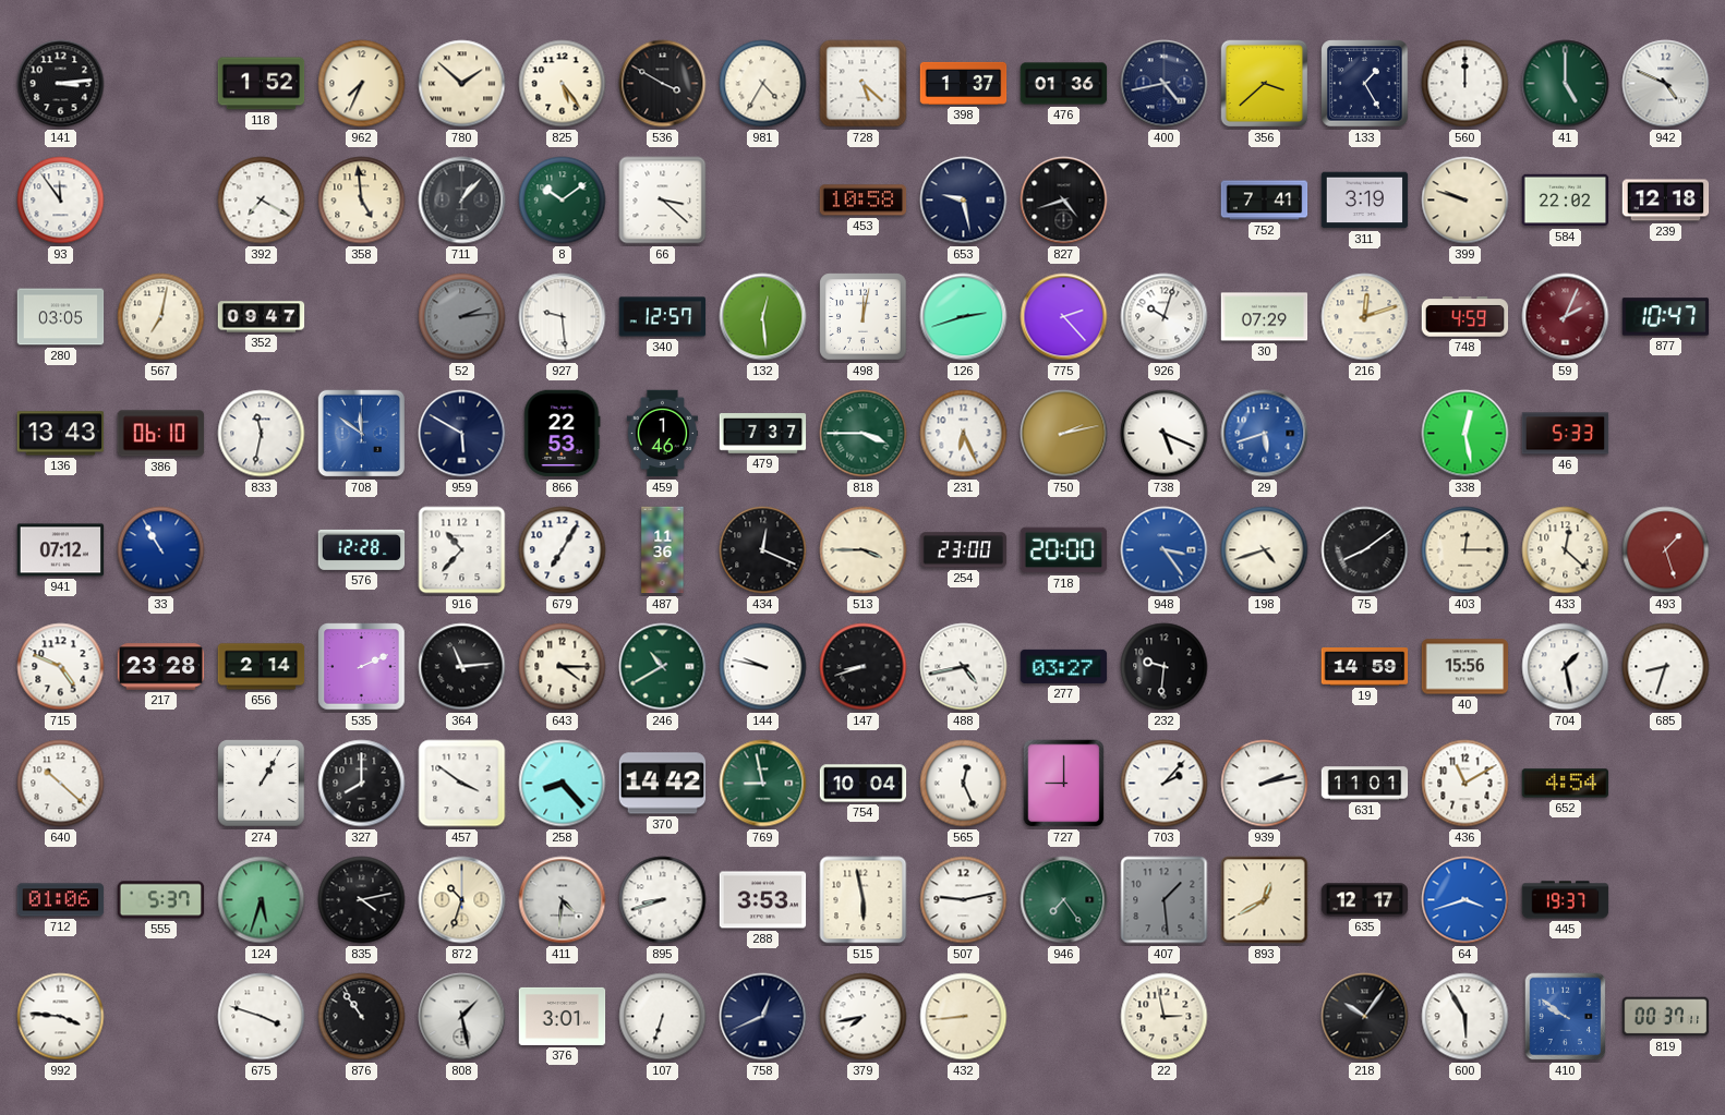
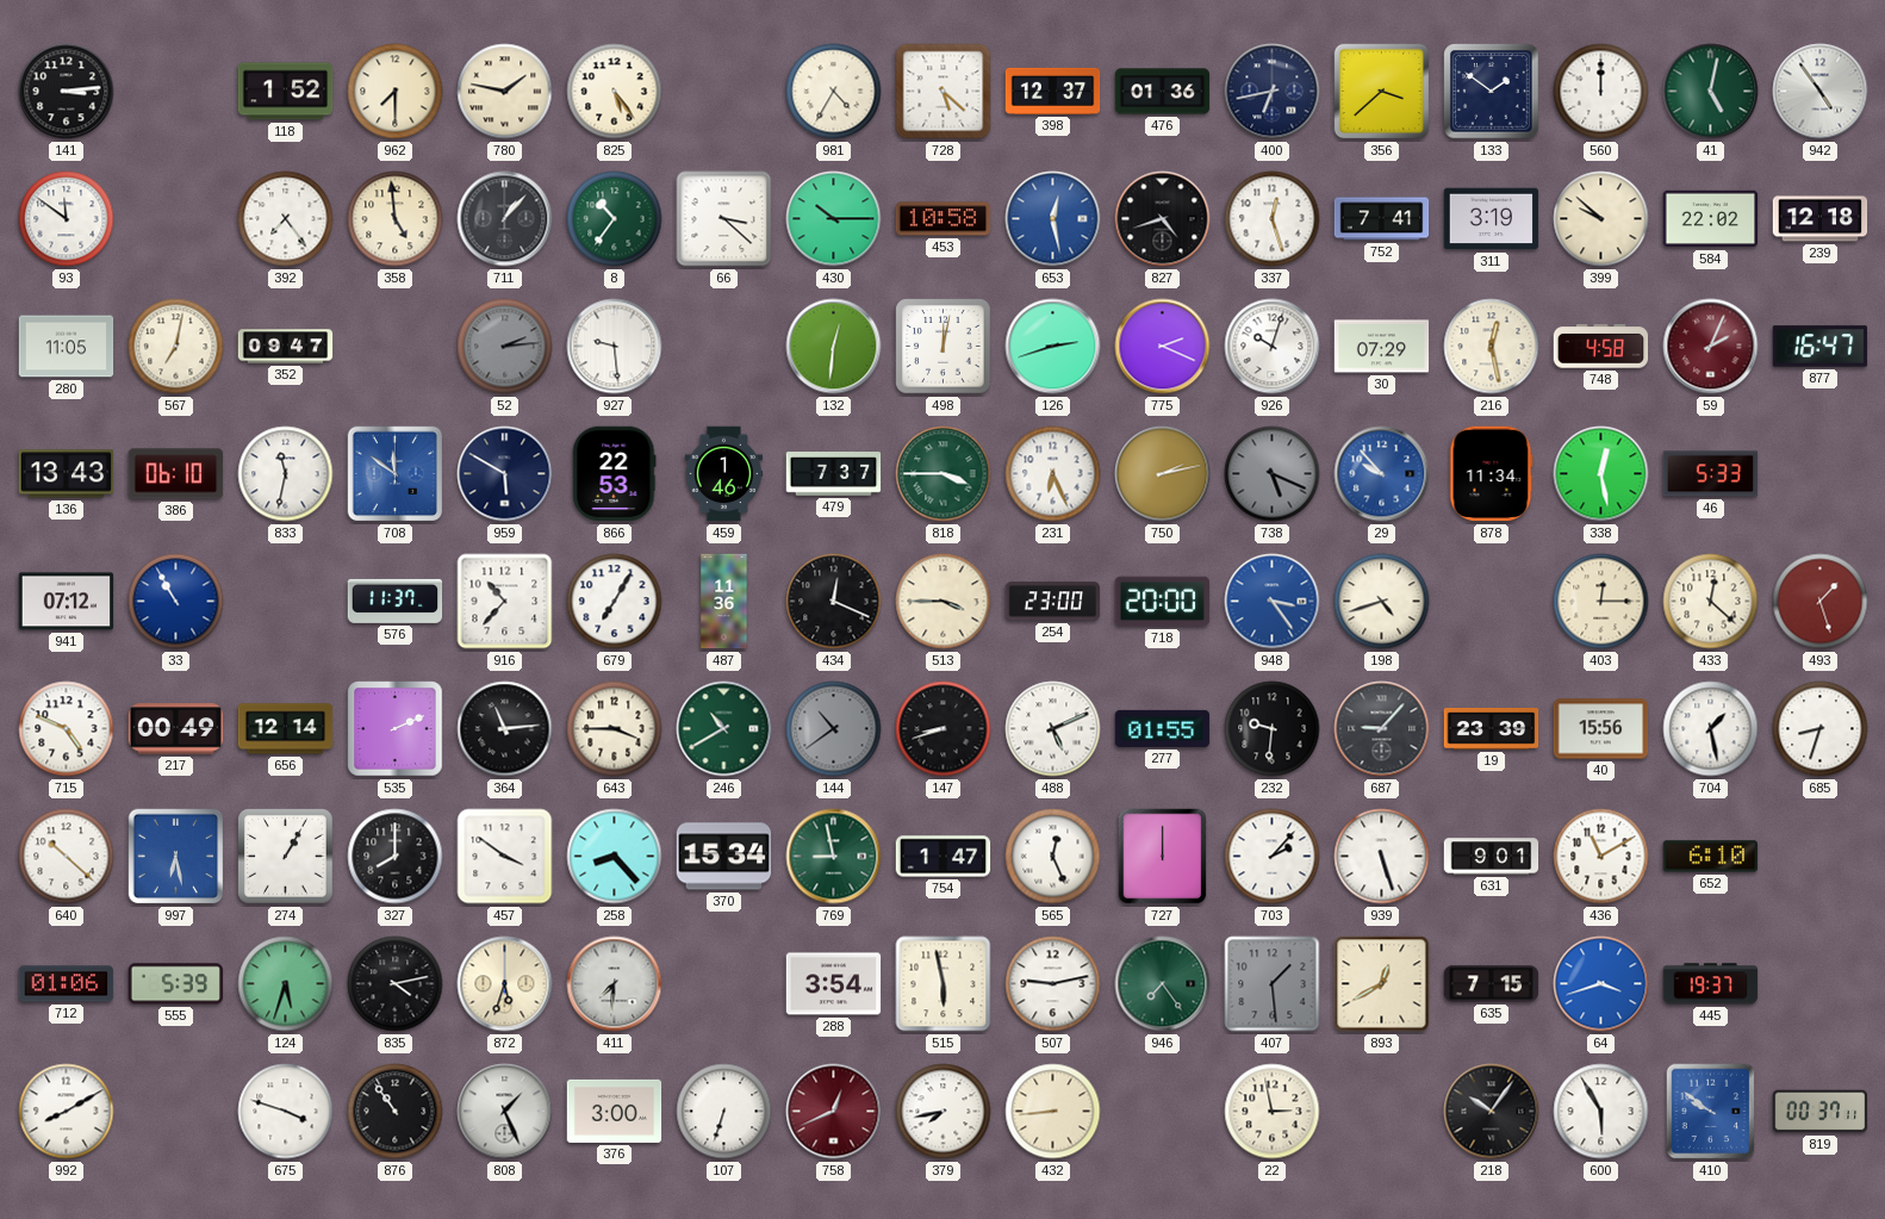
962: 7:34 -> 7:30 (396, 92)
780: 1:52 -> 1:47 (505, 92)
536: 3:50 -> none (663, 84)
398: 1:37 -> 12:37 (1053, 91)
400: 4:43 -> 6:43 (1273, 92)
133: 1:25 -> 1:51 (1492, 92)
41: 5:00 -> 5:02 (1711, 92)
942: 4:49 -> 4:54 (1821, 92)
93: 11:54 -> 11:51 (67, 219)
392: 7:20 -> 7:24 (286, 219)
8: 10:09 -> 10:36 (615, 219)
430: none -> 10:15 (834, 219)
653: 9:28 -> 12:28 (1053, 219)
653 dial: navy -> blue (1053, 219)
337: none -> 12:27 (1273, 219)
399: 9:48 -> 9:52 (1601, 219)
280: 03:05 -> 11:05 (67, 347)
340: 12:57 -> none (663, 317)
132: 12:29 -> 12:31 (834, 347)
775: 2:23 -> 2:19 (1163, 347)
216: 12:12 -> 12:28 (1492, 347)
748: 4:59 -> 4:58 (1601, 347)
877: 10:47 -> 16:47 (1821, 347)
738 dial: white -> grey (1273, 474)
29: 5:42 -> 9:53 (1382, 474)
878: none -> 11:34 (1492, 474)
576: 12:28 -> 11:37 (396, 601)
75: 8:09 -> none (1365, 550)
217: 23:28 -> 00:49 (176, 729)
656: 2:14 -> 12:14 (286, 729)
643: 4:15 -> 3:45 (615, 729)
144: 9:47 -> 10:39 (834, 729)
144 dial: white -> grey (834, 729)
488: 4:43 -> 5:11 (1053, 729)
277: 03:27 -> 01:55 (1163, 728)
687: none -> 9:07 (1382, 729)
19: 14:59 -> 23:39 (1492, 729)
997: none -> 6:28 (176, 857)
370: 14:42 -> 15:34 (724, 857)
754: 10:04 -> 1:47 (944, 857)
727: 9:00 -> 12:00 (1163, 857)
939: 2:13 -> 5:27 (1382, 857)
631: 11:01 -> 9:01 (1492, 857)
652: 4:54 -> 6:10 (1711, 857)
555: 5:37 -> 5:39 (176, 984)
872: 10:33 -> 5:33 (505, 984)
411: 4:31 -> 7:31 (615, 984)
895: 8:42 -> none (663, 900)
288: 3:53 -> 3:54 (834, 984)
635: 12:17 -> 7:15 (1492, 984)
992: 3:46 -> 8:10 (67, 1112)
808: 1:28 -> 1:26 (505, 1112)
376: 3:01 -> 3:00 (615, 1111)
758 dial: navy -> burgundy (834, 1112)
